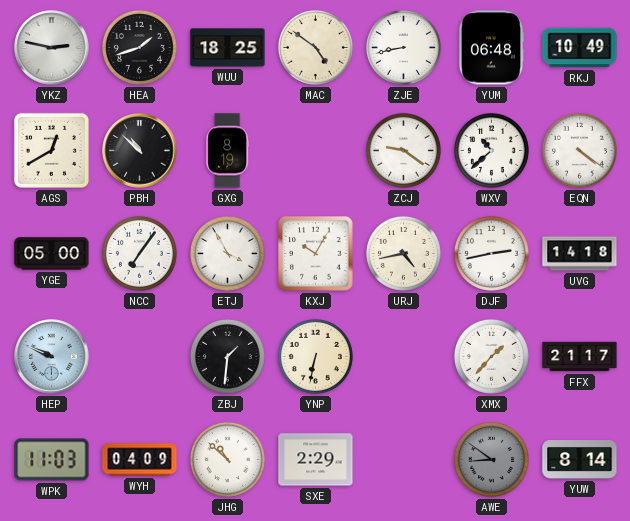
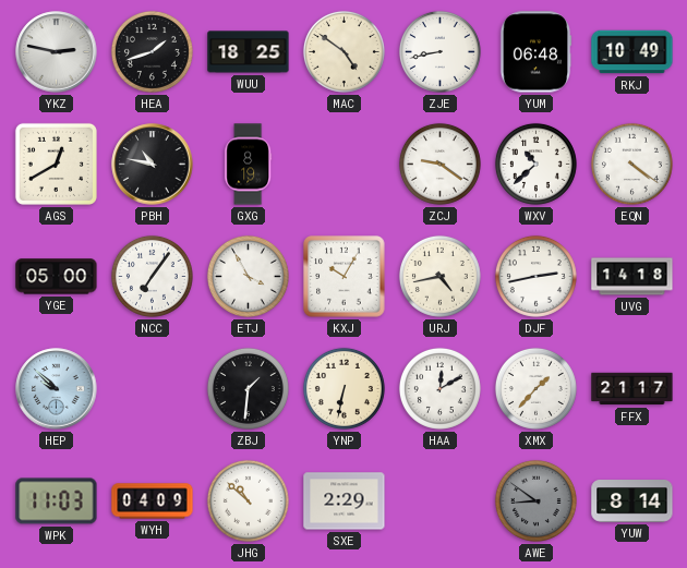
PBH: 10:52 -> 10:47 (153, 165)
HEP: 9:49 -> 9:52 (57, 389)
HAA: none -> 12:10 (439, 388)
